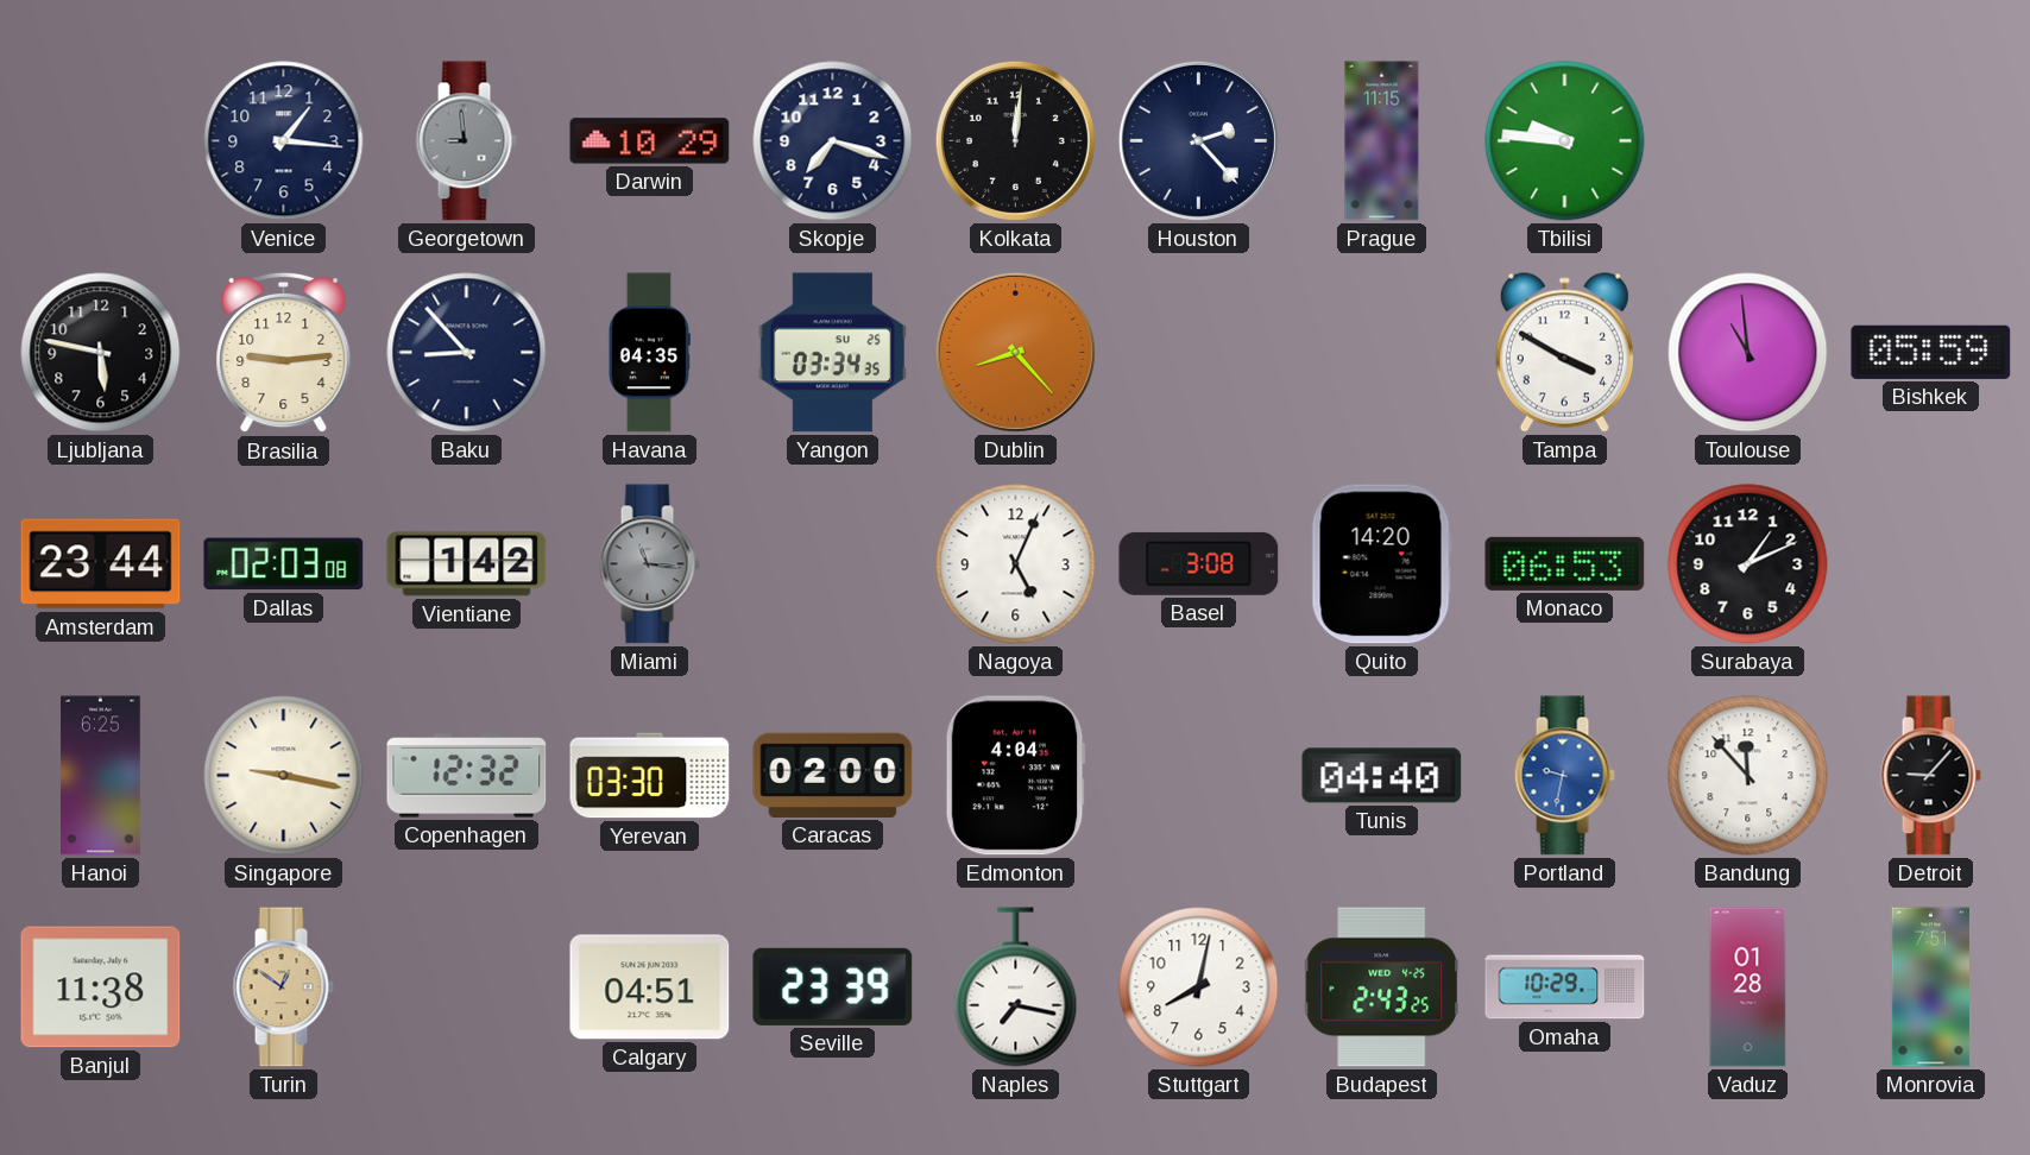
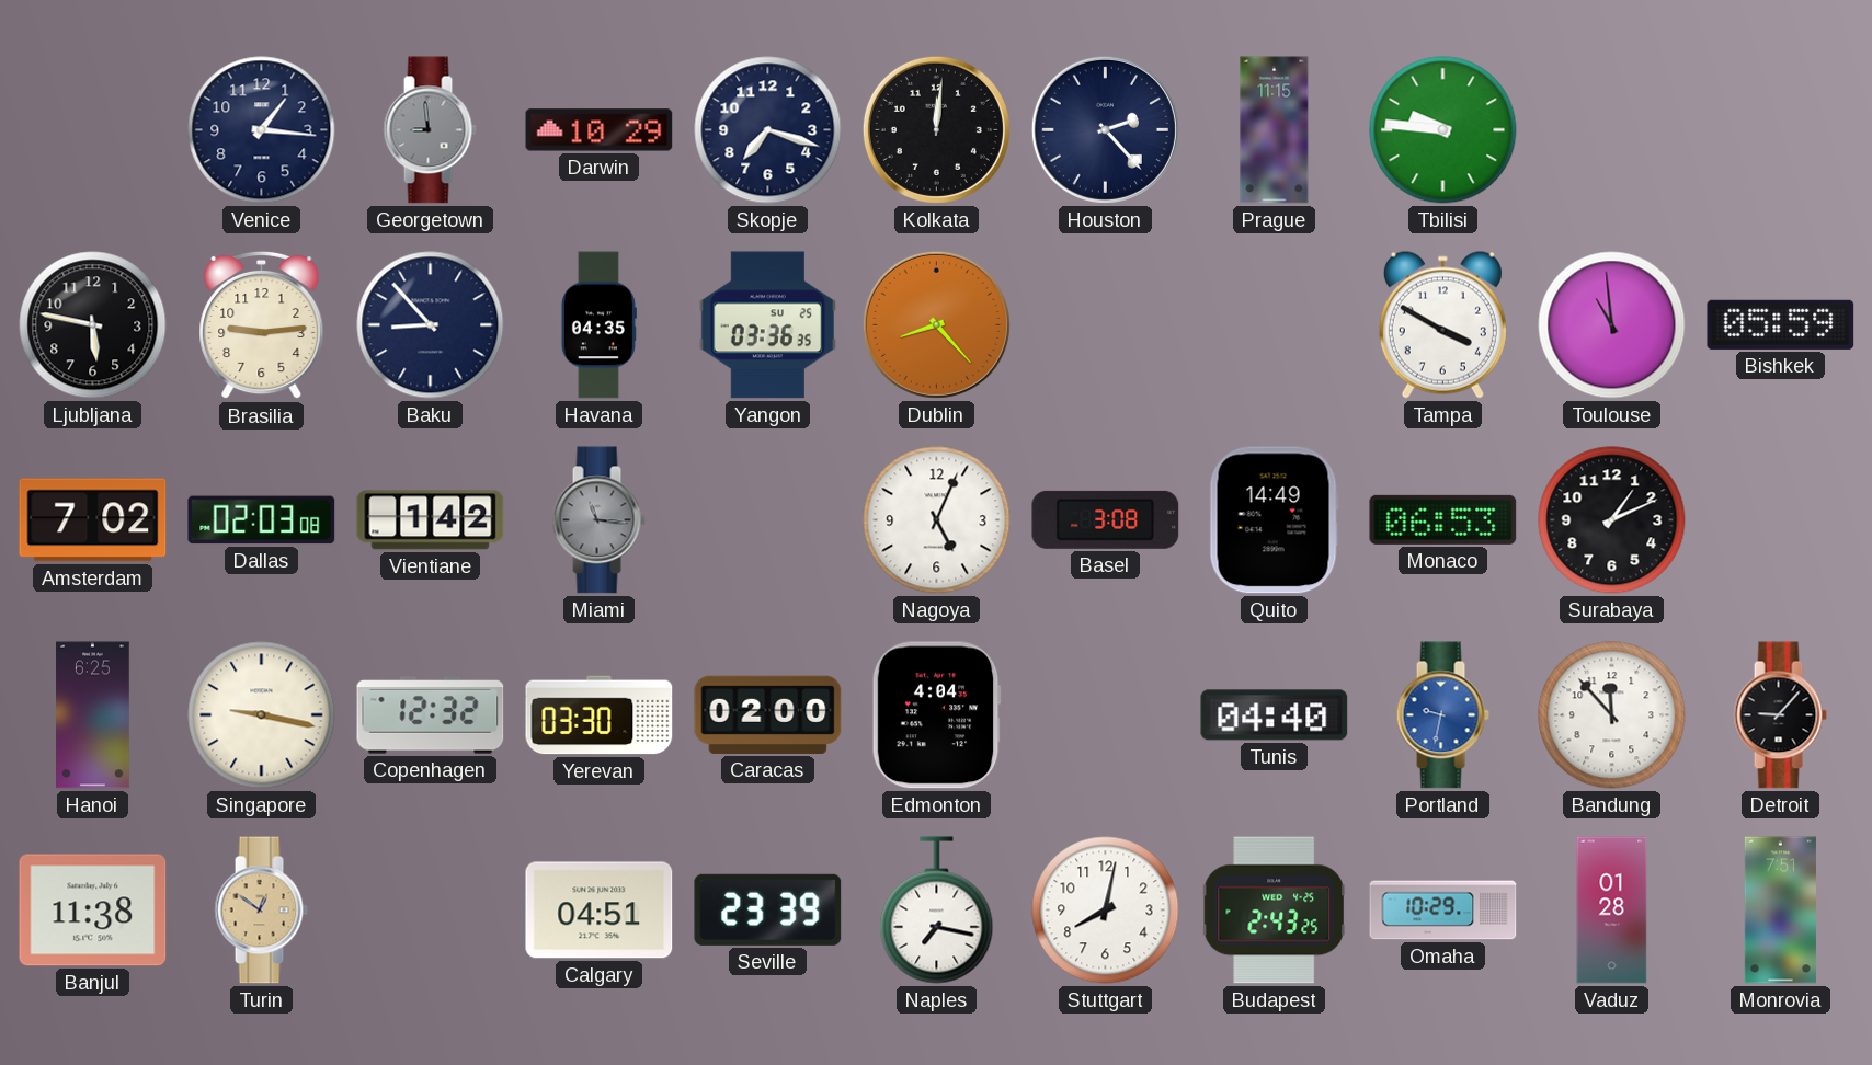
Yangon: 03:34 -> 03:36 (767, 325)
Amsterdam: 23:44 -> 7:02 (93, 520)
Quito: 14:20 -> 14:49 (1274, 520)
